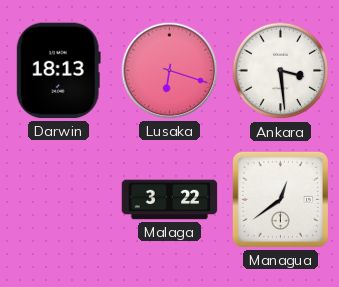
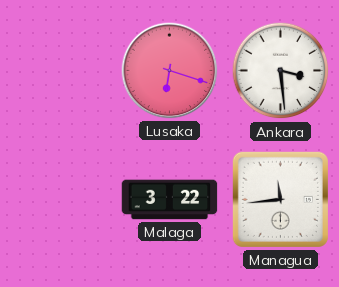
Darwin: 18:13 -> none (58, 71)
Managua: 12:39 -> 11:44 (280, 199)
